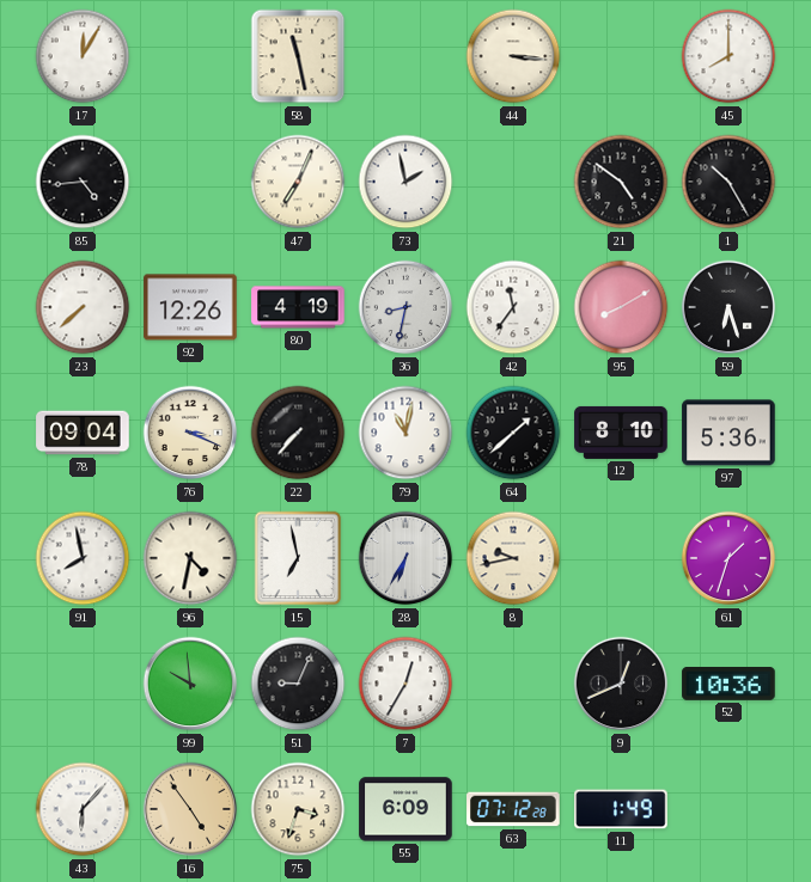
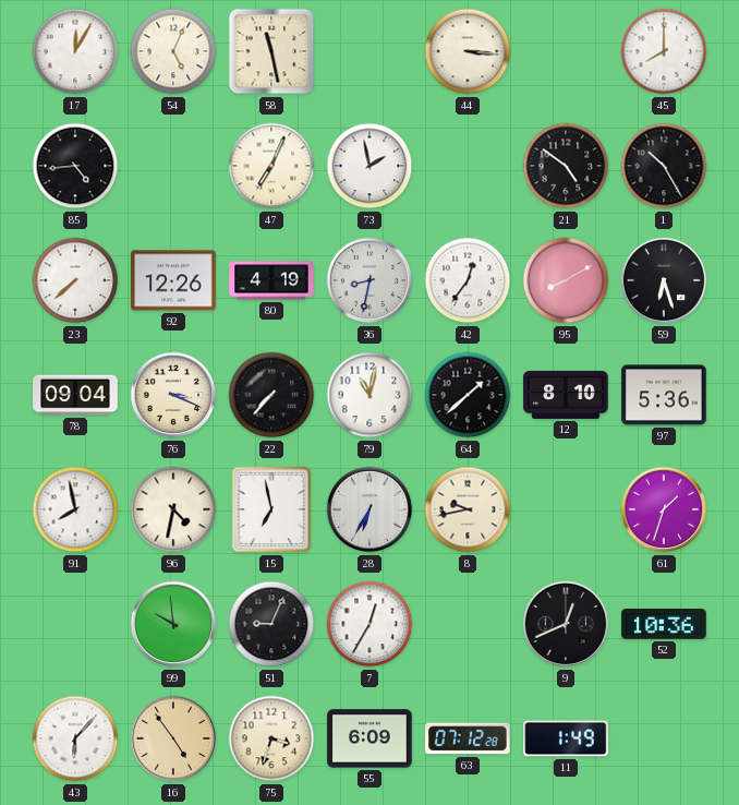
54: none -> 5:04 (173, 51)
42: 11:36 -> 12:36 (468, 280)
